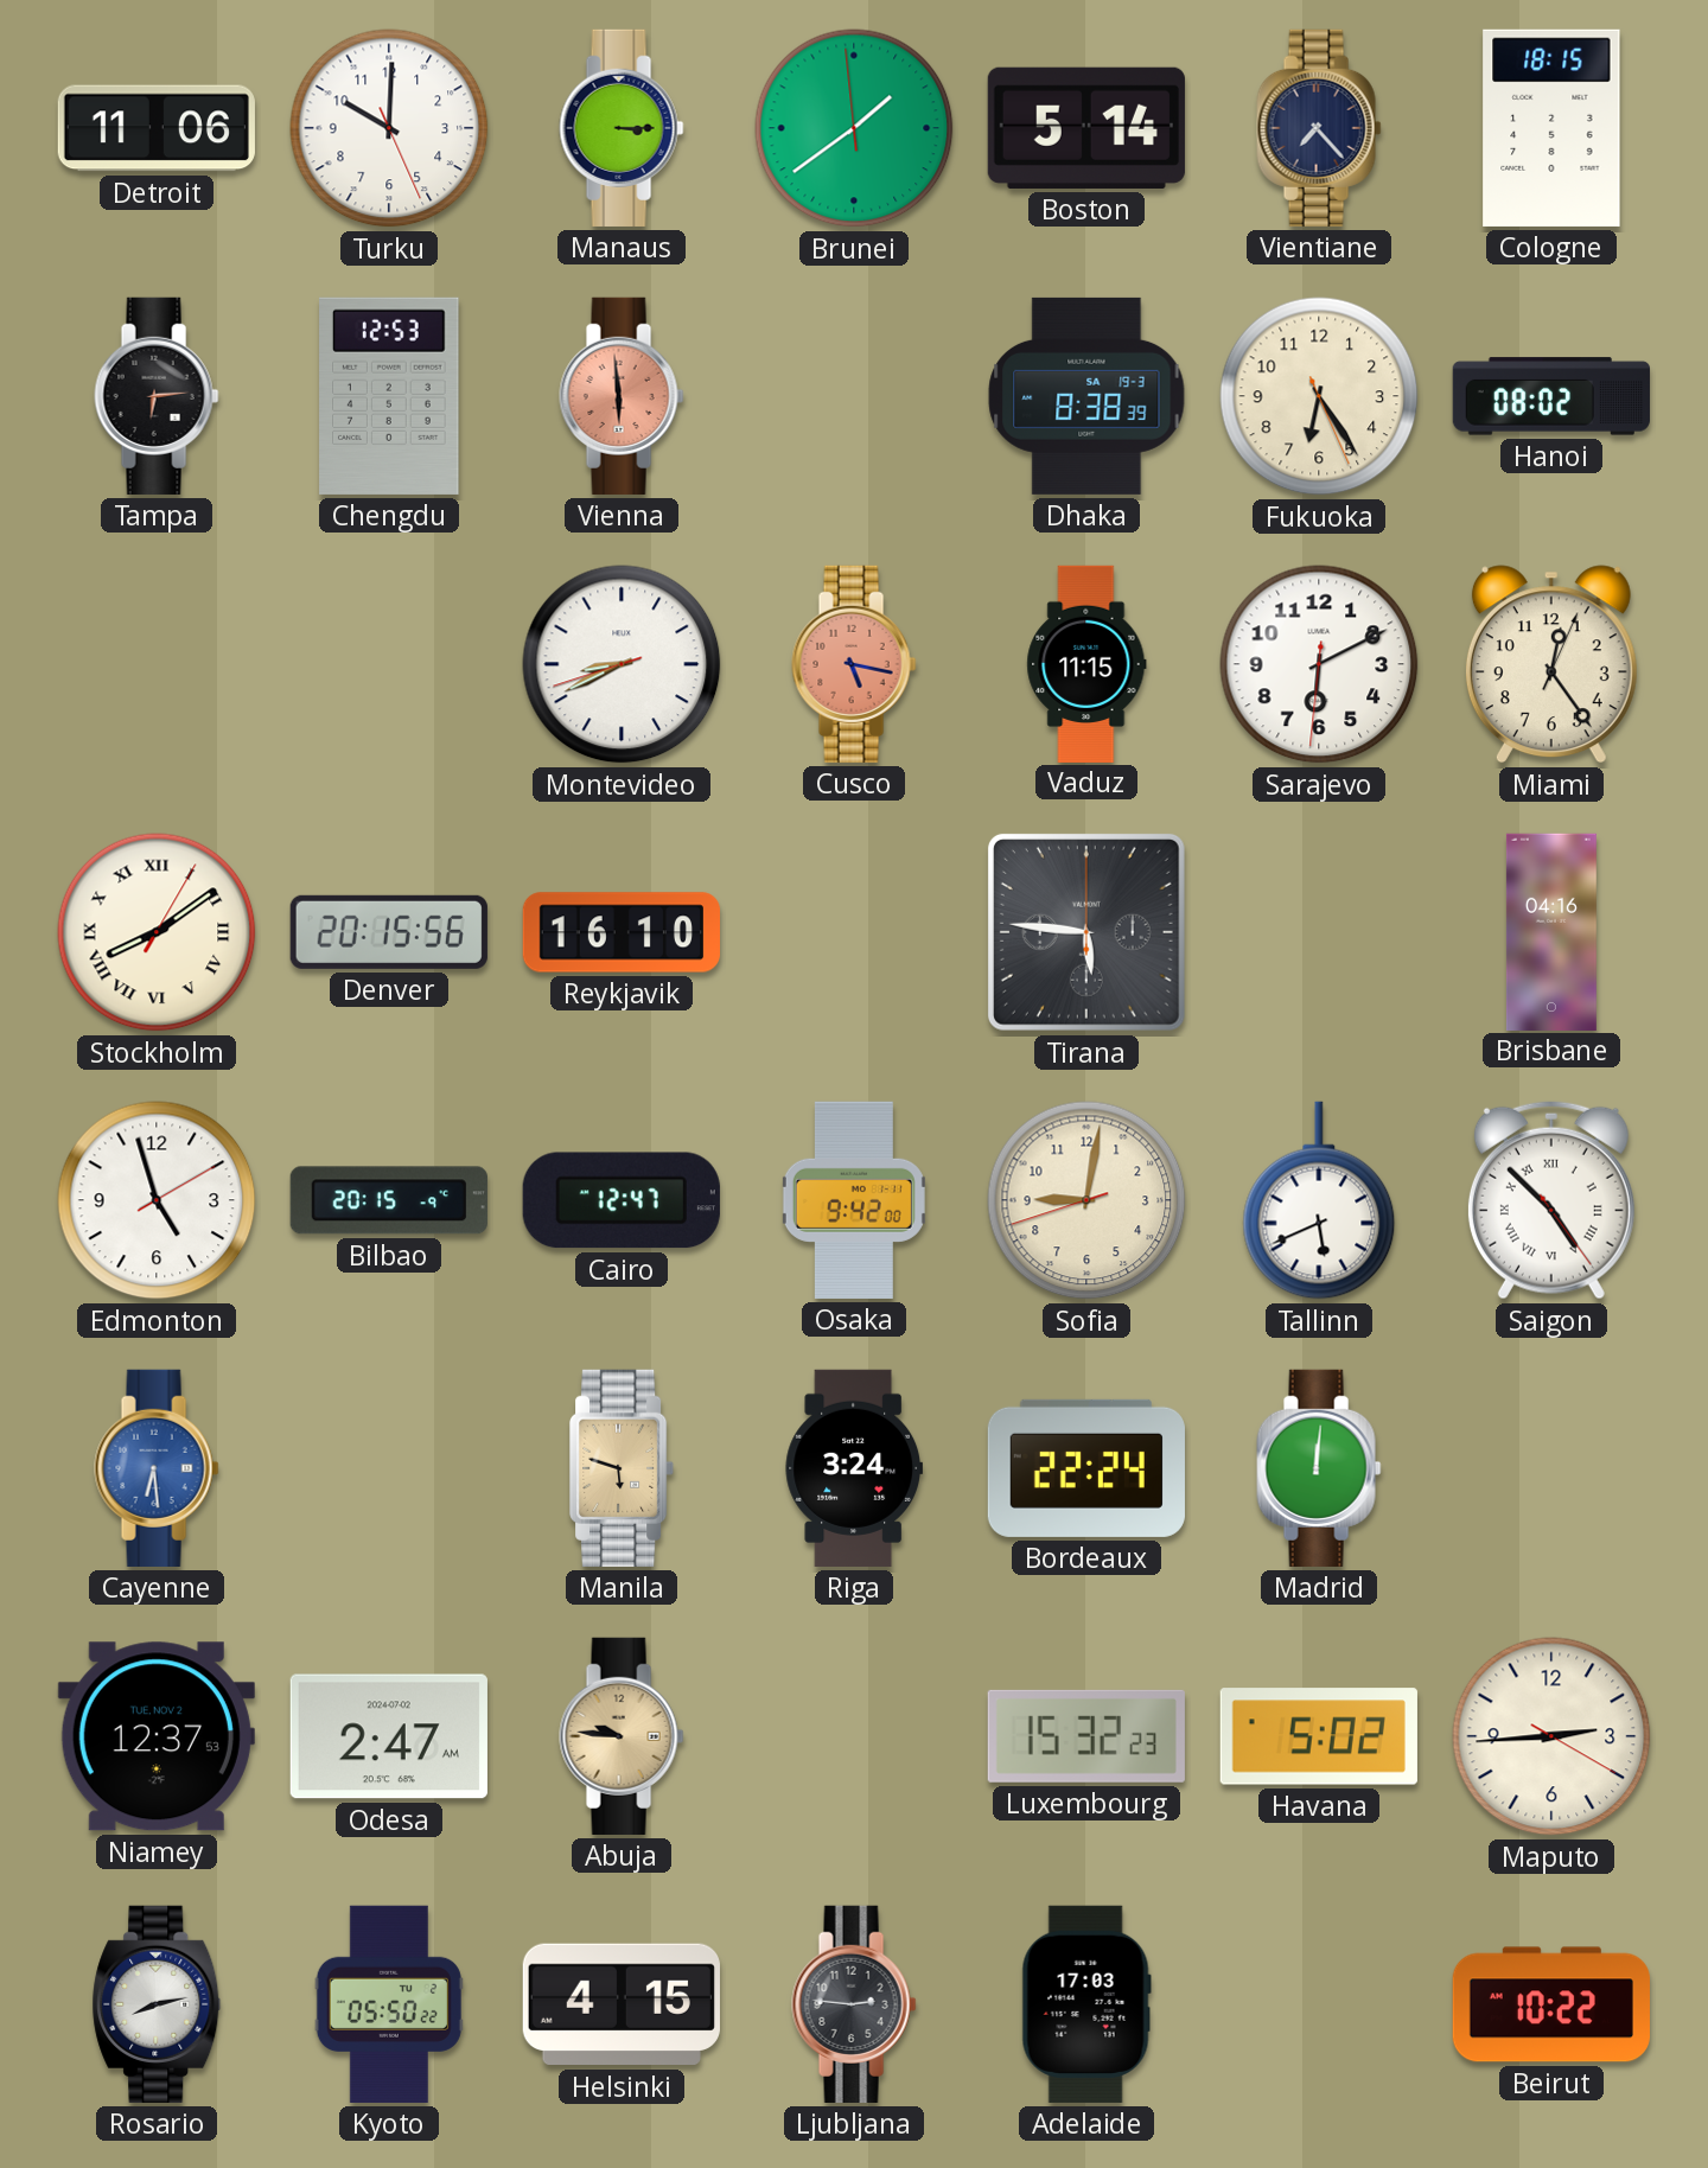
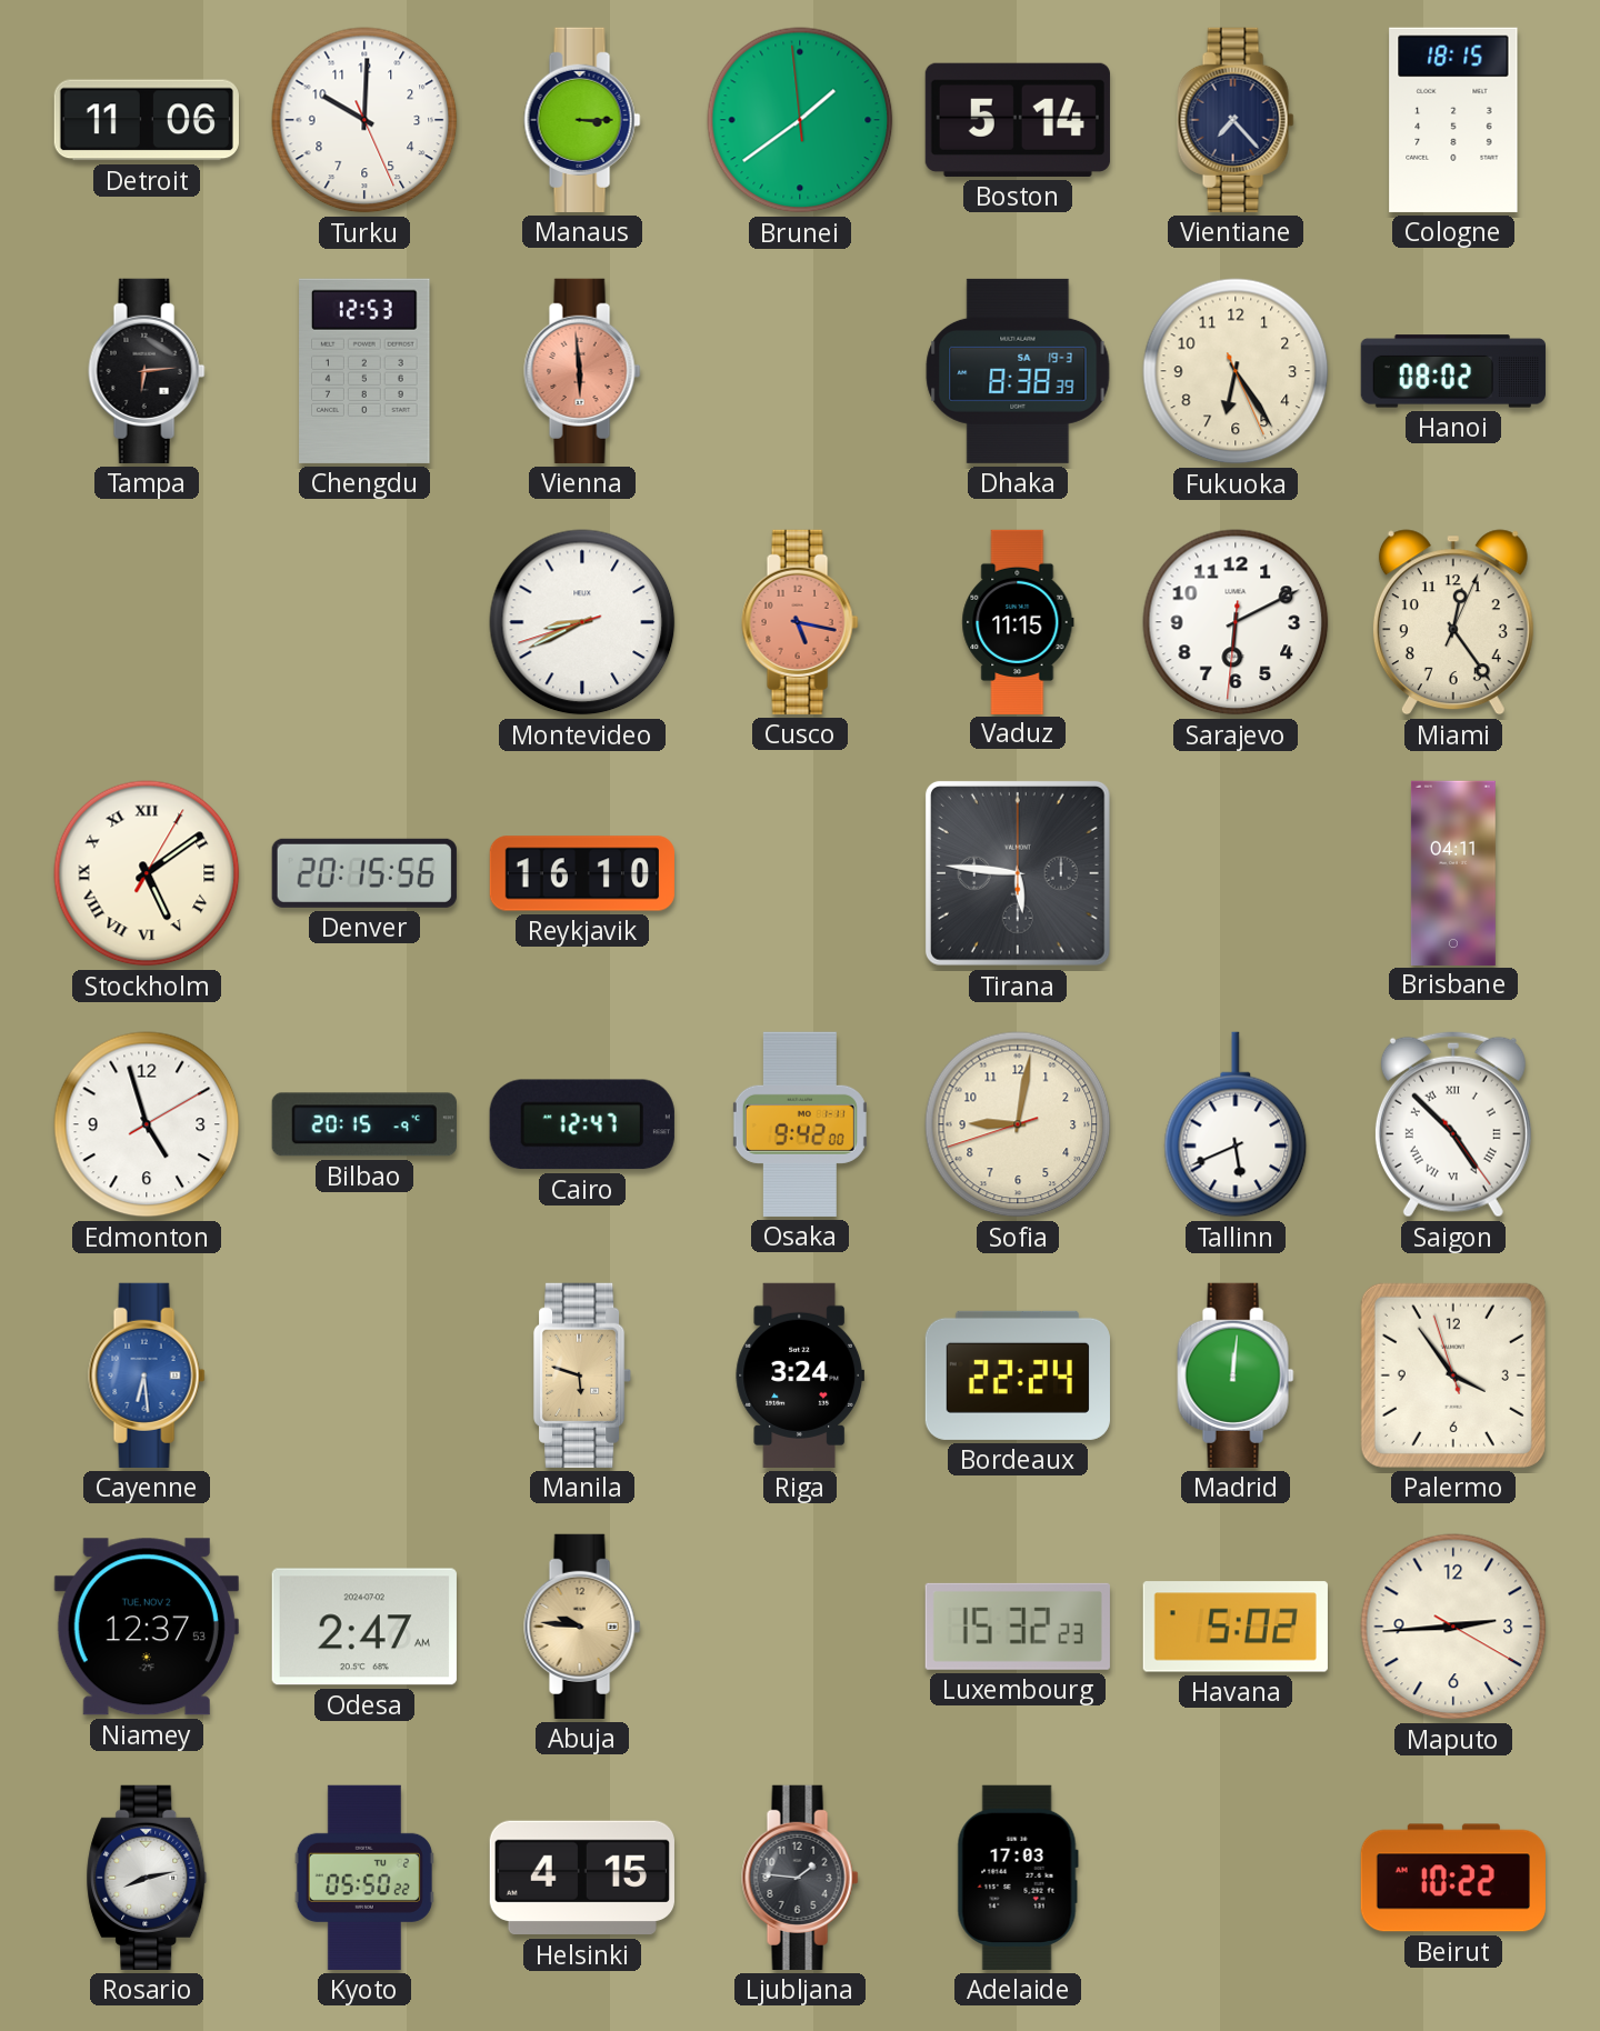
Stockholm: 8:09 -> 5:09 (147, 873)
Brisbane: 04:16 -> 04:11 (1453, 872)
Palermo: none -> 3:53 (1453, 1375)
Ljubljana: 2:46 -> 1:46 (800, 1878)
